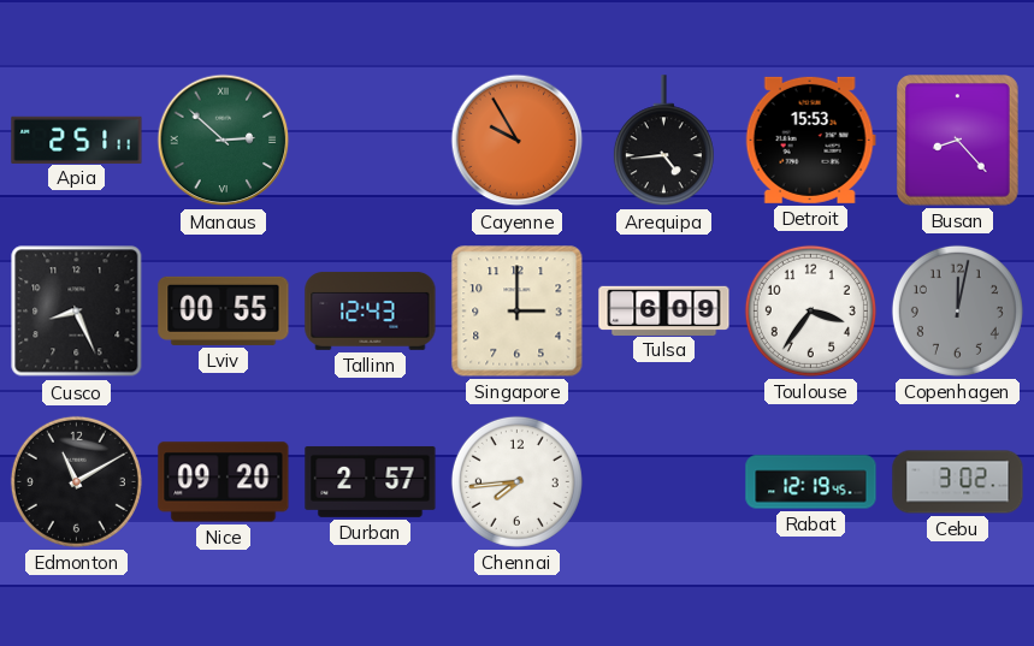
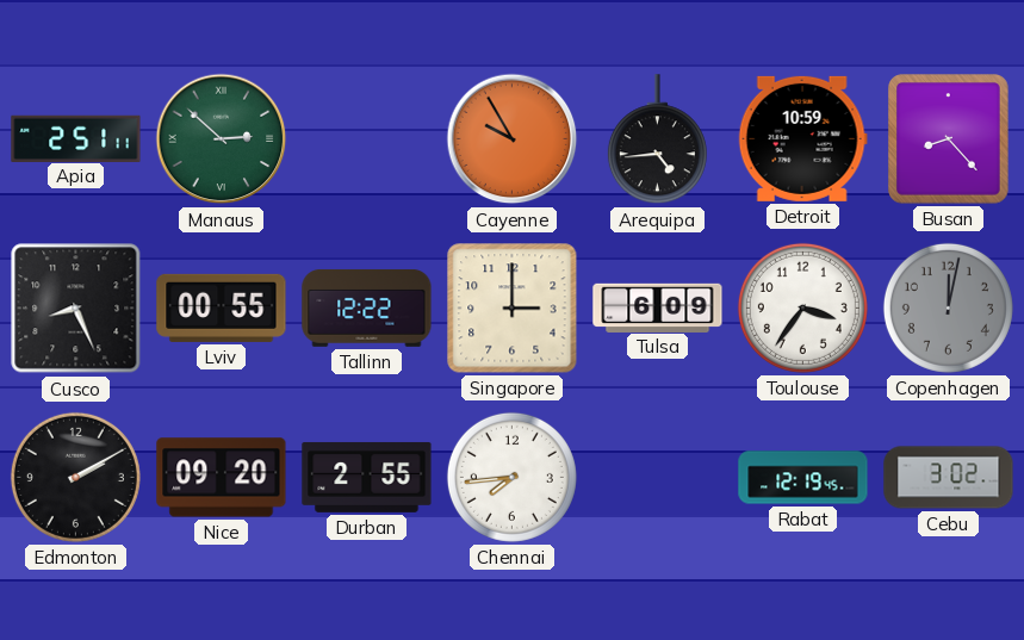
Detroit: 15:53 -> 10:59 (802, 138)
Tallinn: 12:43 -> 12:22 (367, 307)
Edmonton: 11:10 -> 2:10 (75, 477)
Durban: 2:57 -> 2:55 (367, 477)
